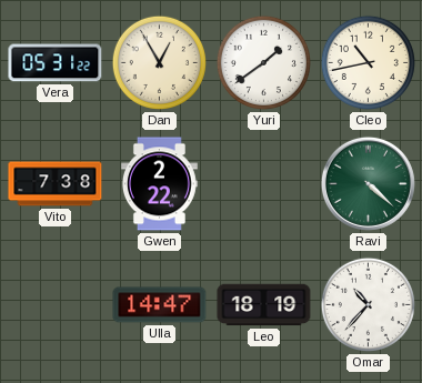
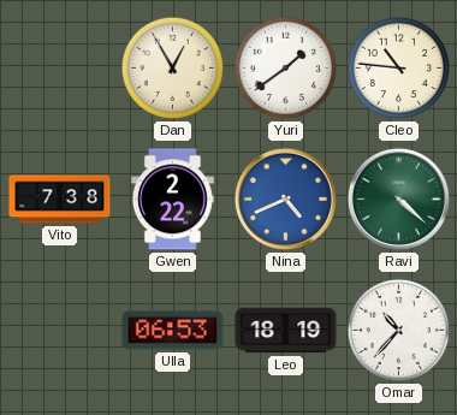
Vera: 05:31 -> none (56, 63)
Cleo: 10:43 -> 10:46 (398, 67)
Nina: none -> 4:41 (285, 198)
Ulla: 14:47 -> 06:53 (173, 331)
